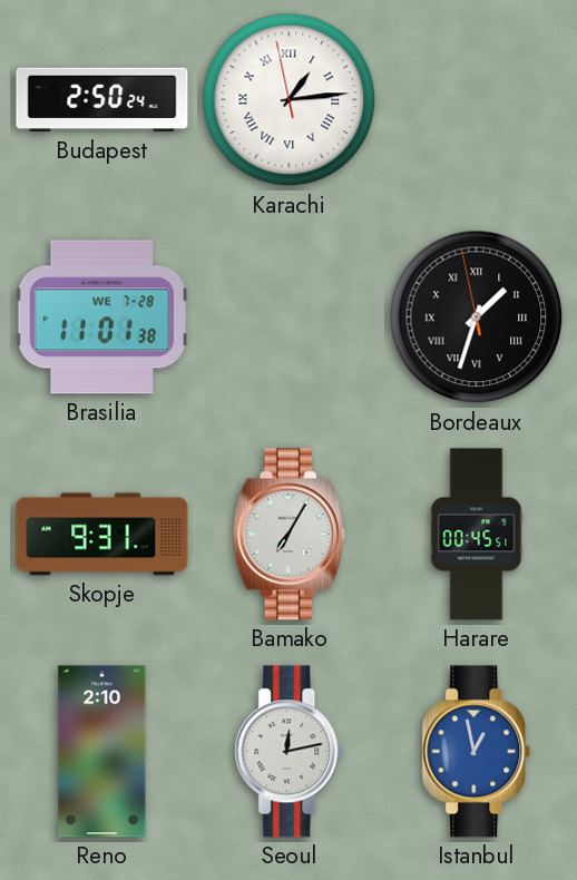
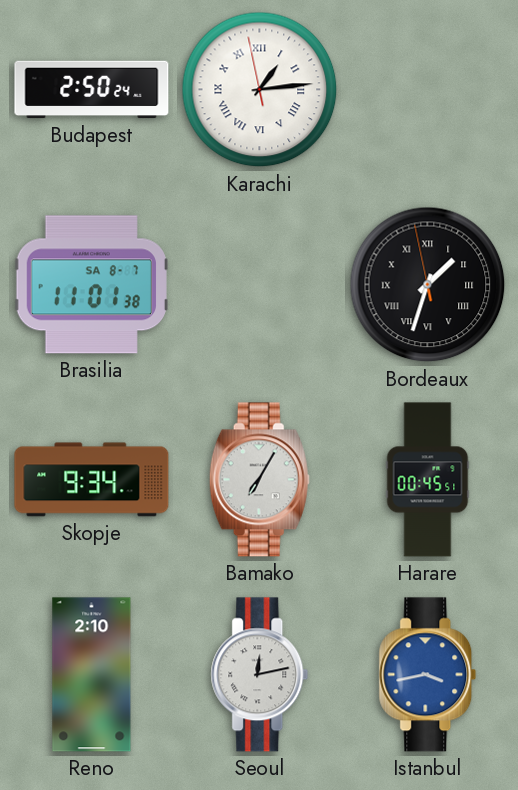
Brasilia date: WE 7-28 -> SA 8-7 (91, 285)
Skopje: 9:31 -> 9:34 (92, 480)
Istanbul: 12:58 -> 3:43 (428, 675)
